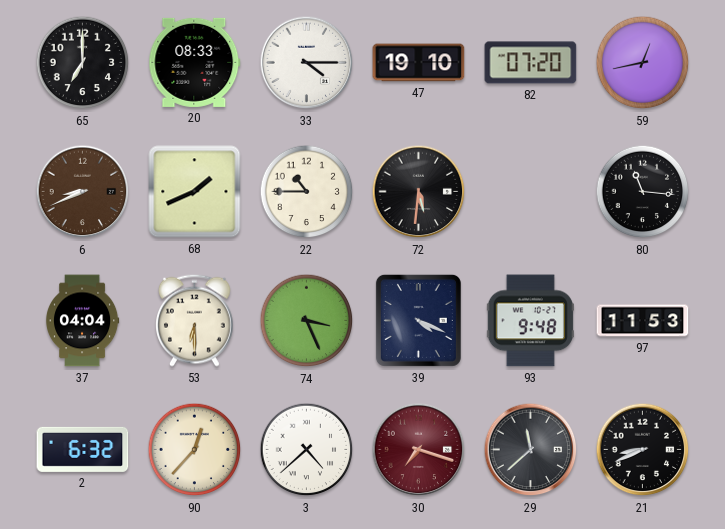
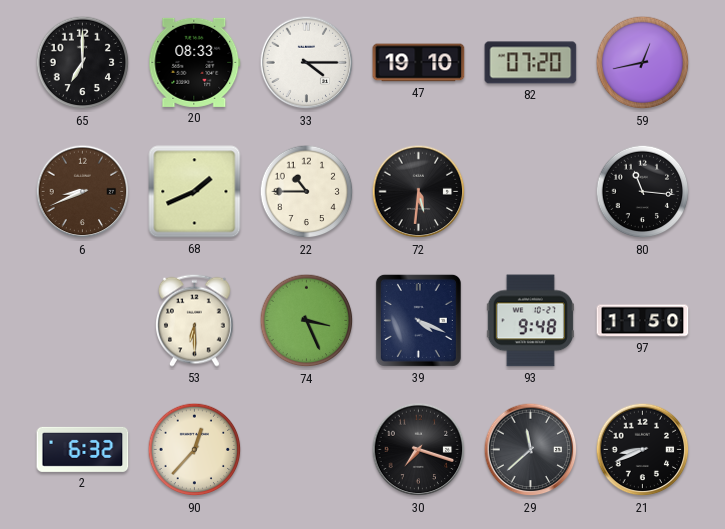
37: 04:04 -> none (82, 321)
97: 11:53 -> 11:50 (643, 321)
3: 4:38 -> none (307, 450)
30 dial: burgundy -> black (419, 450)
